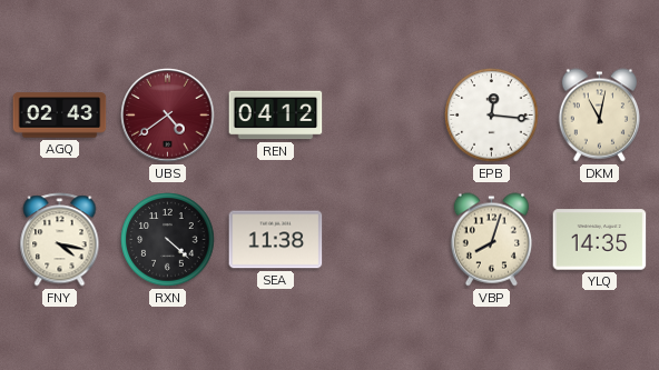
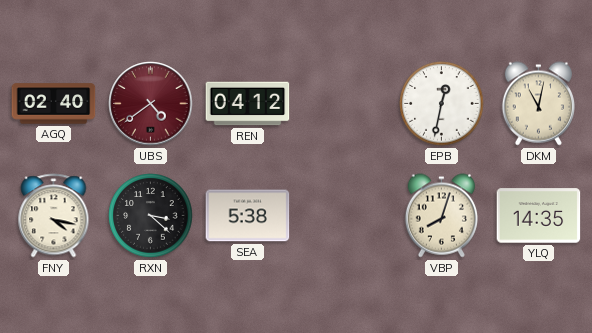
AGQ: 02:43 -> 02:40 (54, 104)
EPB: 12:16 -> 12:32 (442, 104)
RXN: 4:22 -> 3:22 (151, 216)
SEA: 11:38 -> 5:38 (248, 216)
